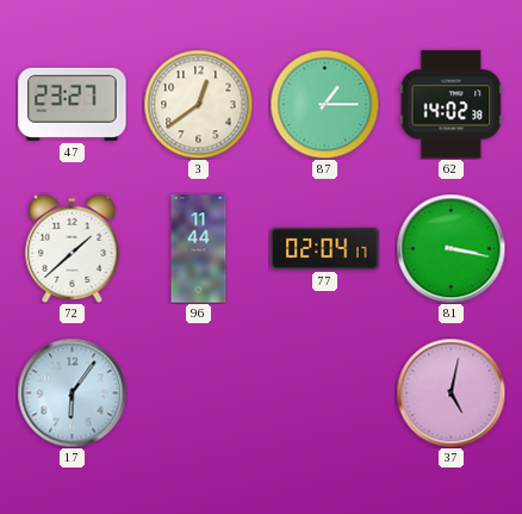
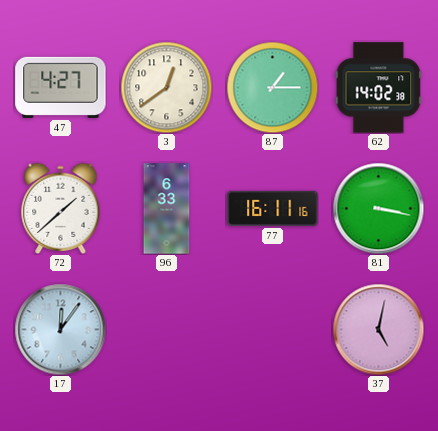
47: 23:27 -> 4:27 (61, 87)
96: 11:44 -> 6:33 (167, 209)
77: 02:04 -> 16:11 (273, 208)
17: 6:06 -> 12:06 (60, 329)
